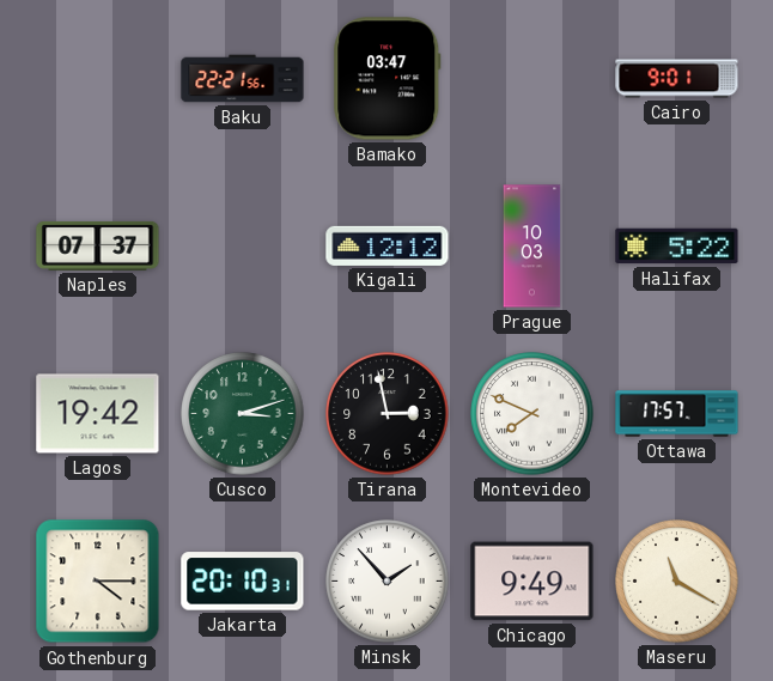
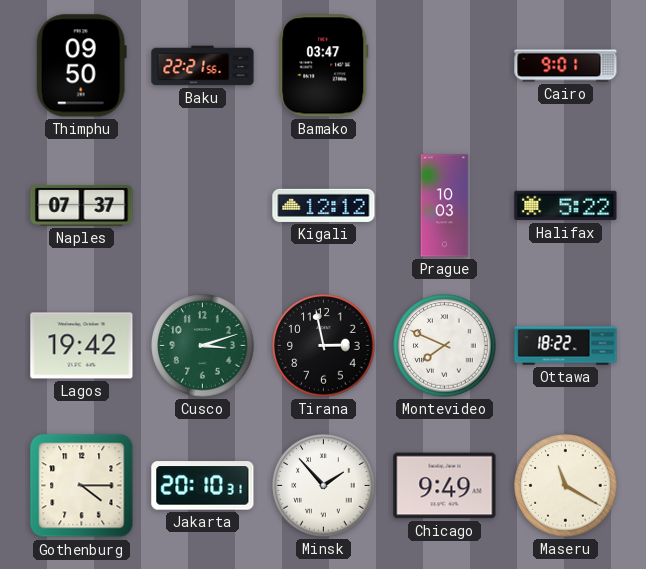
Thimphu: none -> 09:50 (81, 66)
Ottawa: 17:57 -> 18:22 (566, 346)
